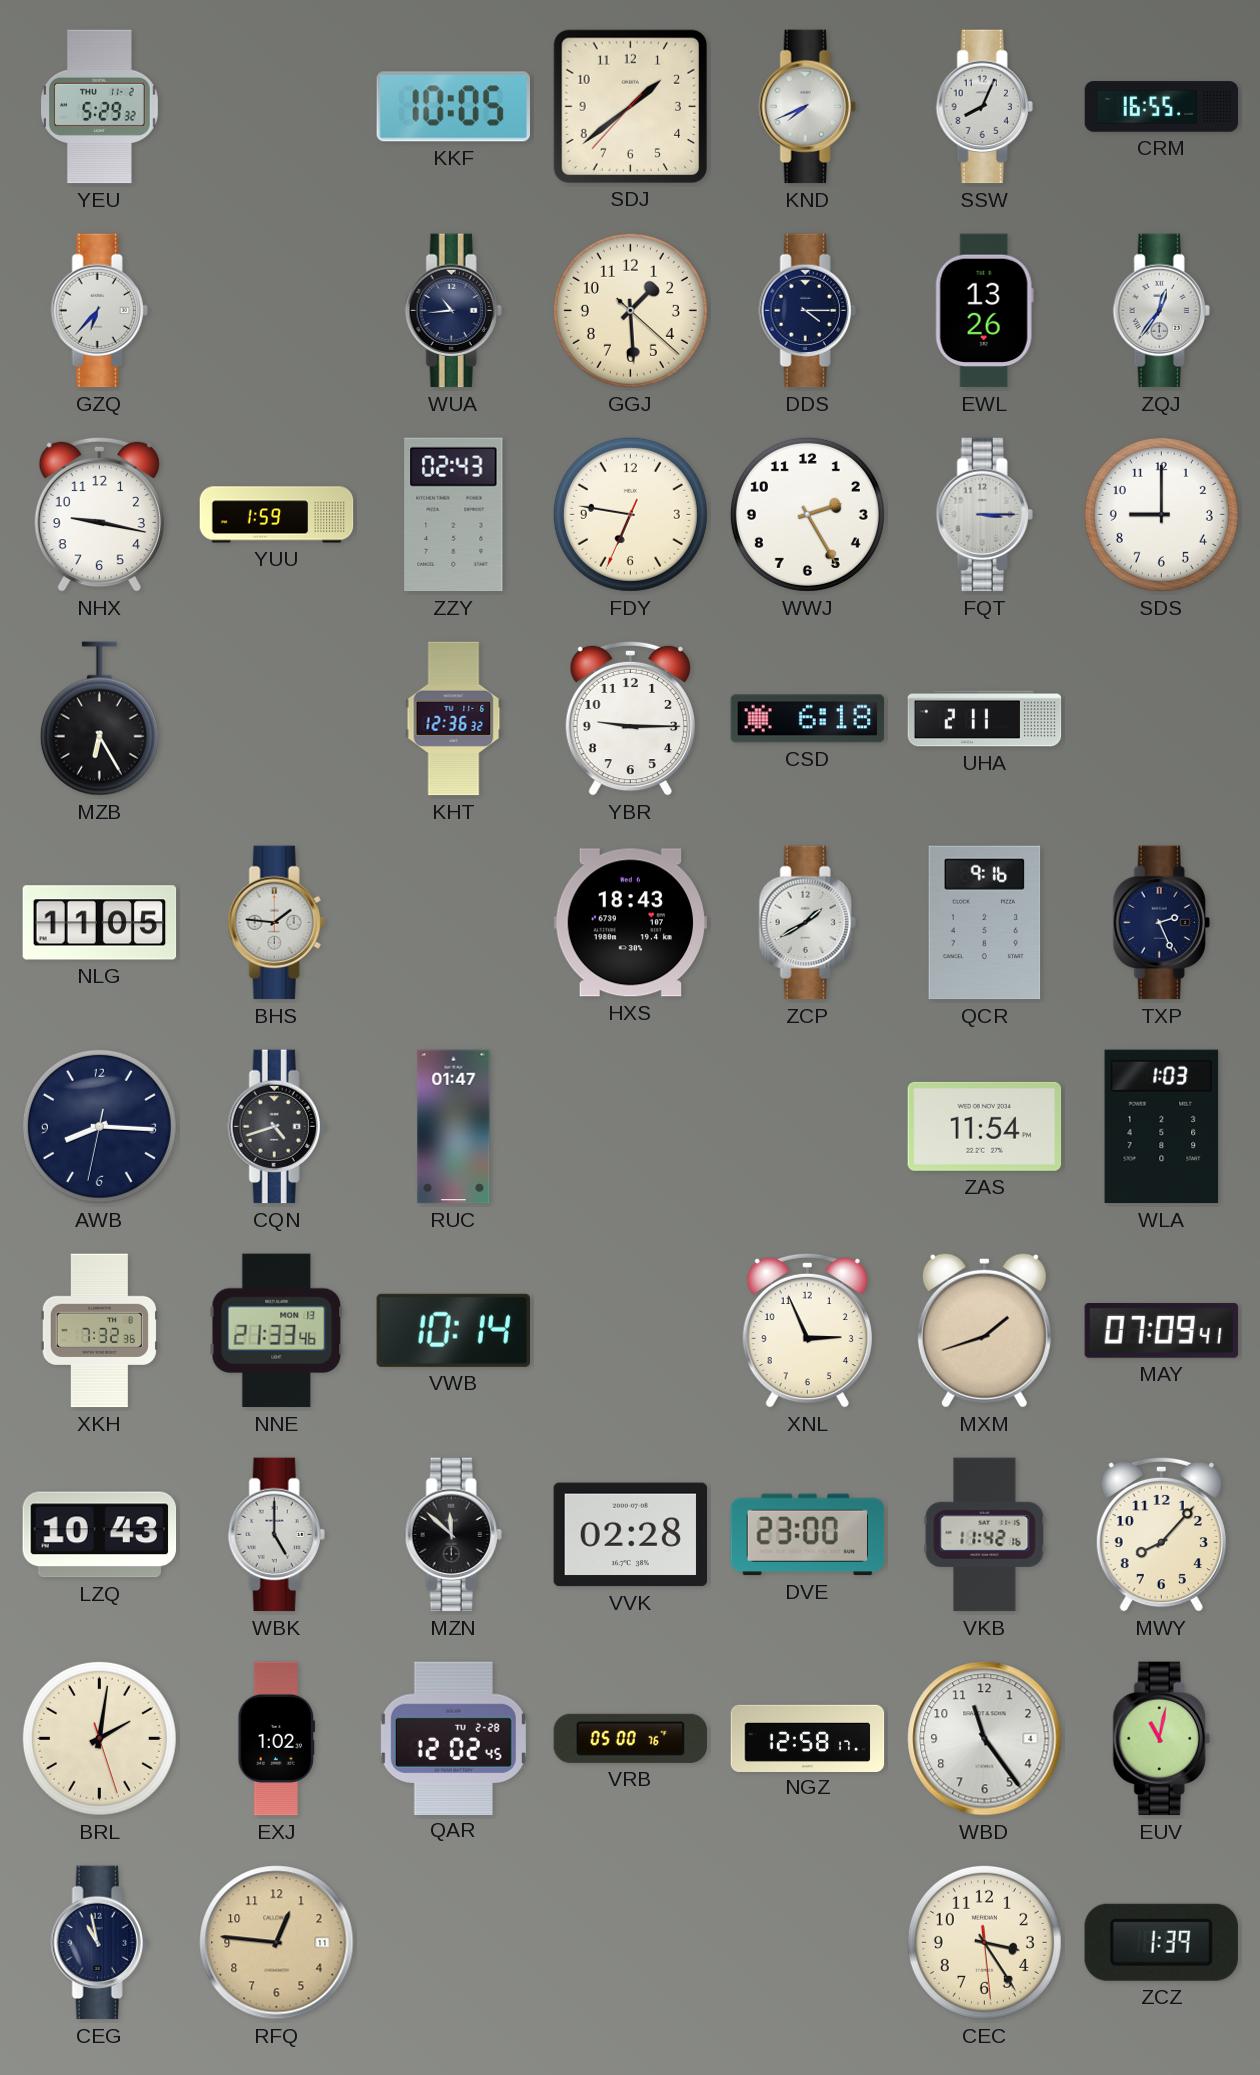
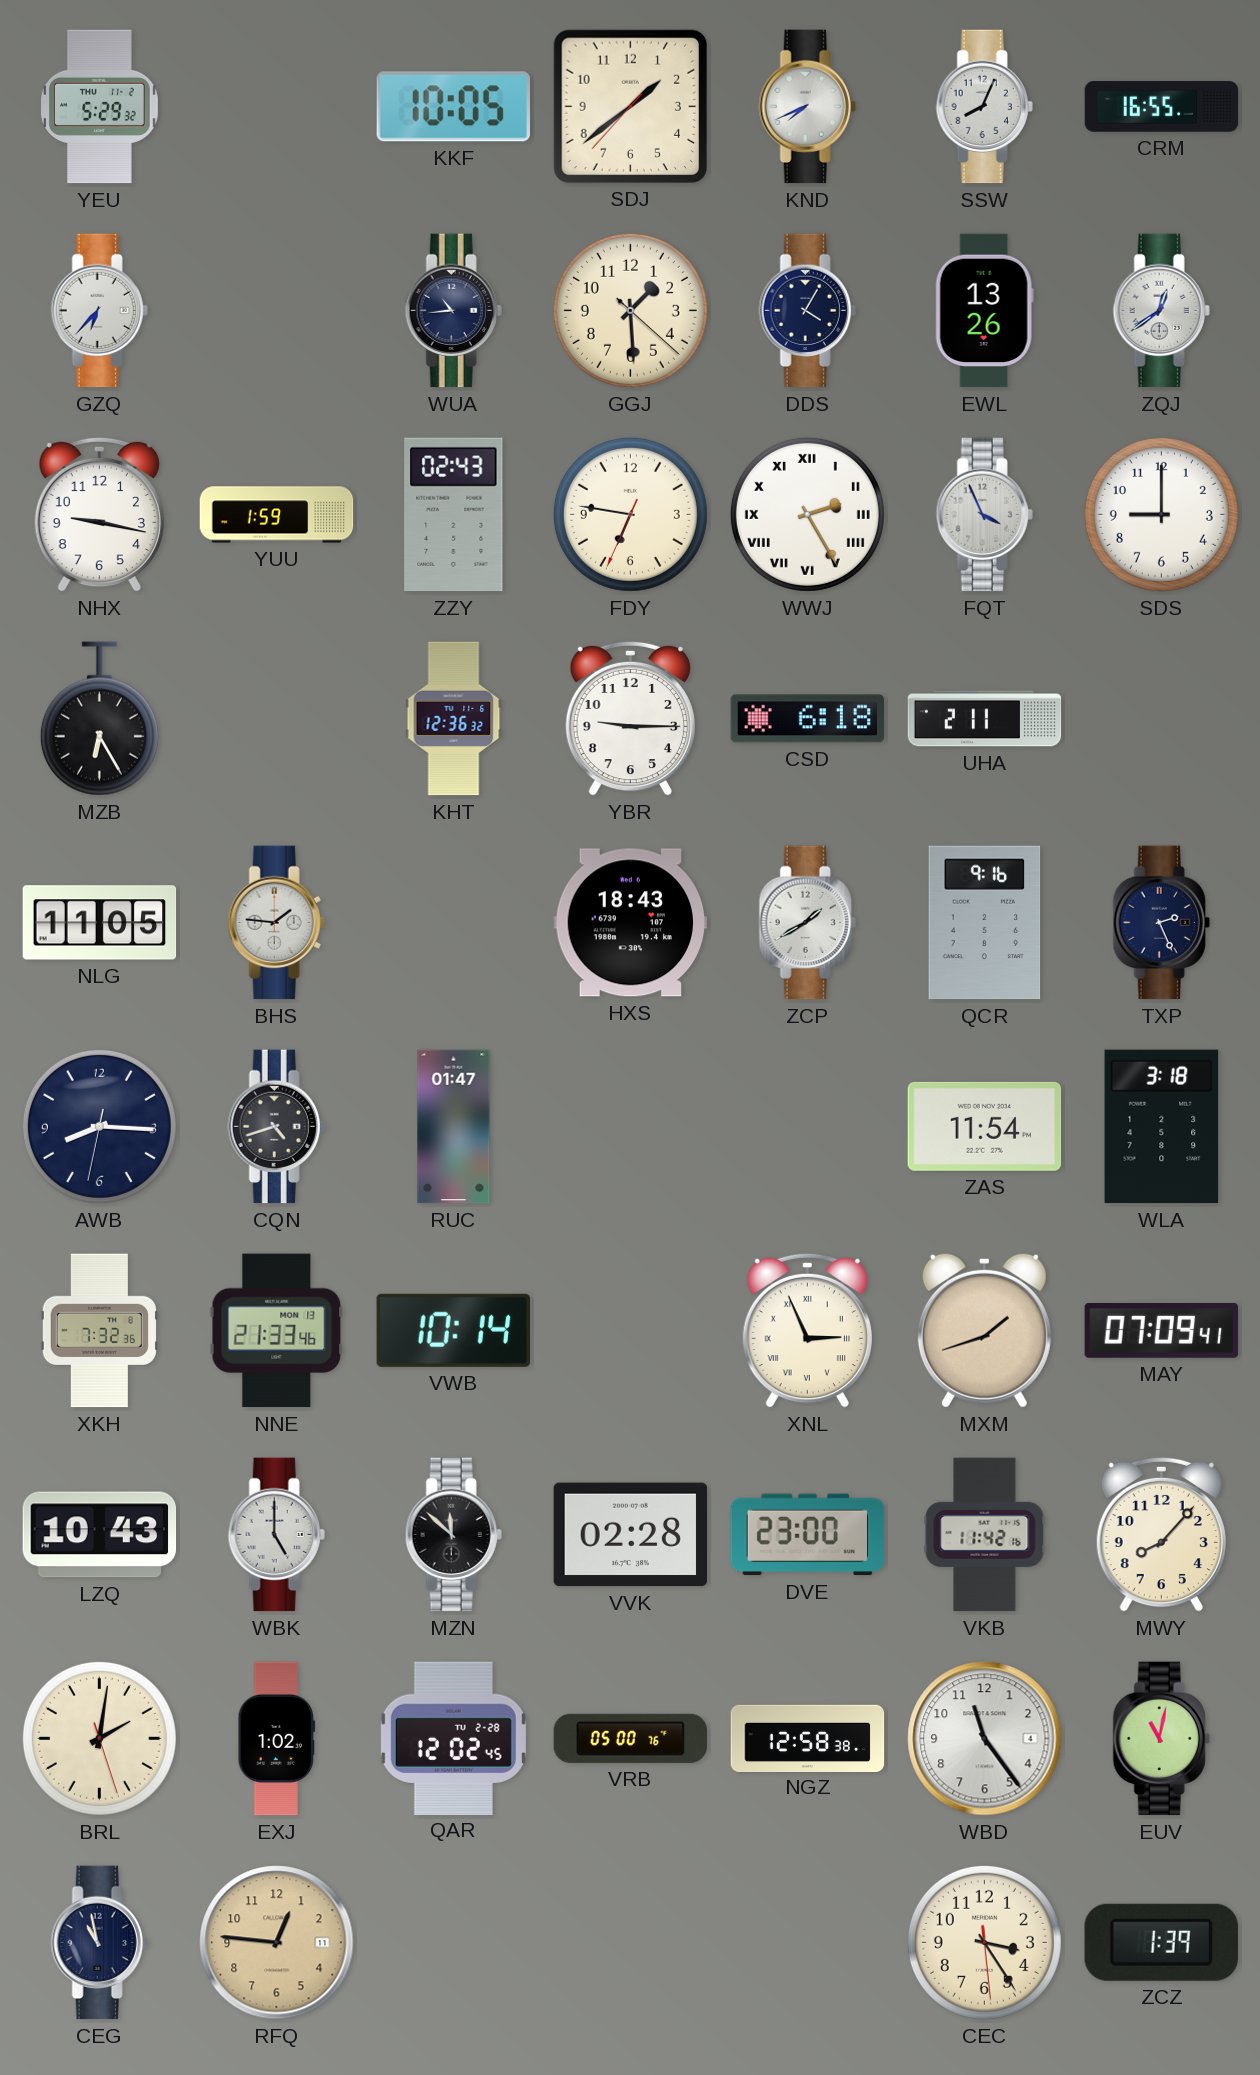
DDS: 4:15 -> 4:05 (807, 311)
ZQJ: 12:36 -> 12:39 (1161, 311)
WWJ numerals: Arabic -> Roman (807, 514)
FQT: 3:15 -> 3:56 (984, 515)
WLA: 1:03 -> 3:18 (1162, 1127)
XNL numerals: Arabic -> Roman (807, 1330)
NGZ: 12:58:17 -> 12:58:38 (808, 1738)
